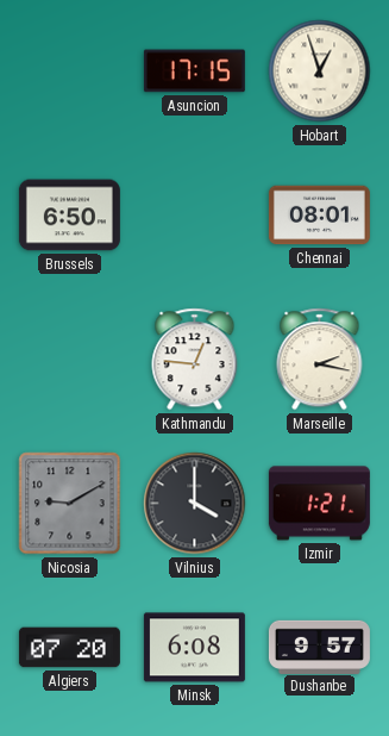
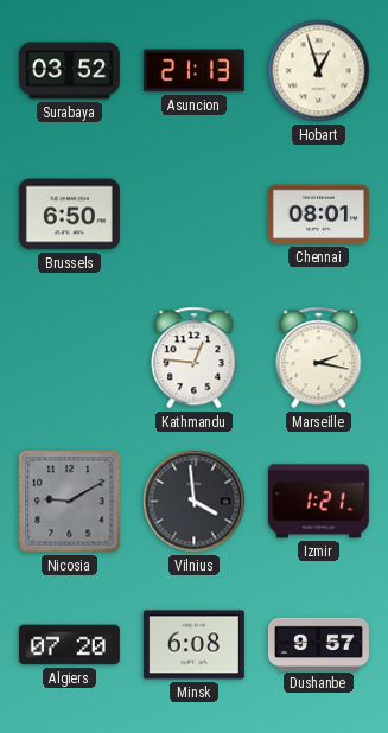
Surabaya: none -> 03:52 (69, 71)
Asuncion: 17:15 -> 21:13 (193, 71)
Vilnius: 4:00 -> 3:59 (195, 502)
